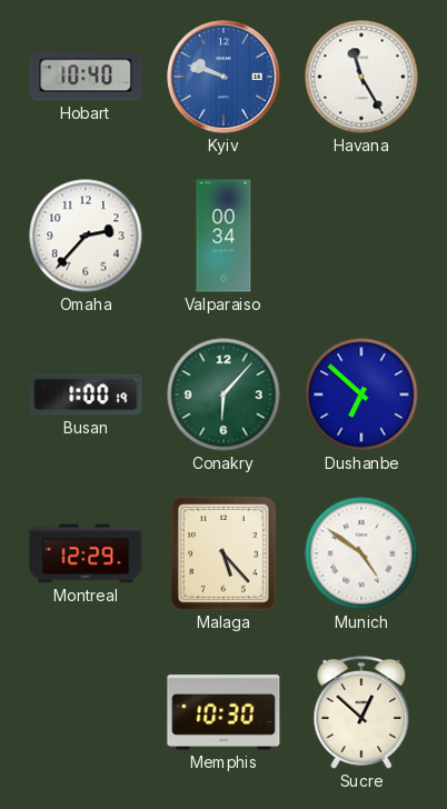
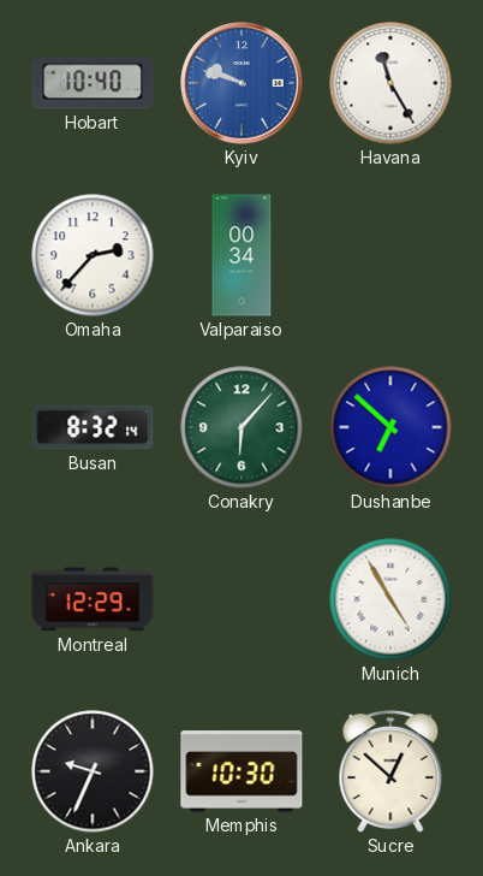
Busan: 1:00 -> 8:32 (93, 427)
Malaga: 5:23 -> none (223, 553)
Munich: 4:51 -> 4:55 (390, 599)
Ankara: none -> 9:34 (93, 771)
